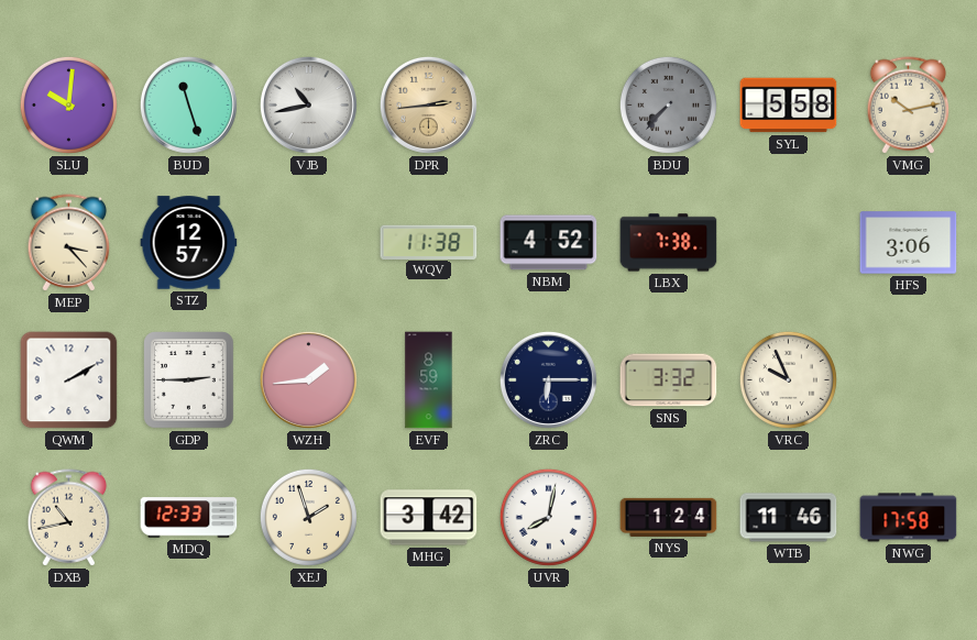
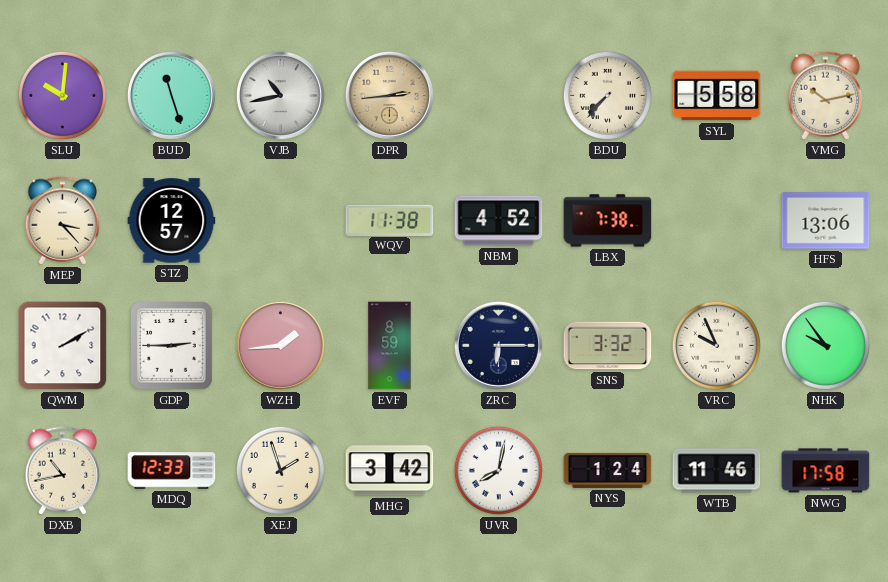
BDU dial: grey -> cream (607, 95)
HFS: 3:06 -> 13:06 (826, 221)
NHK: none -> 9:54 (825, 345)
